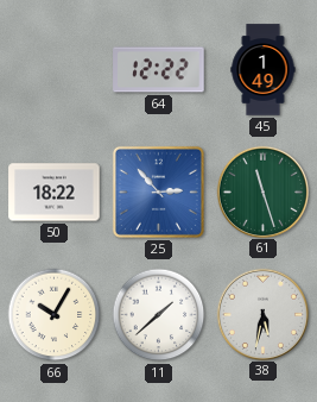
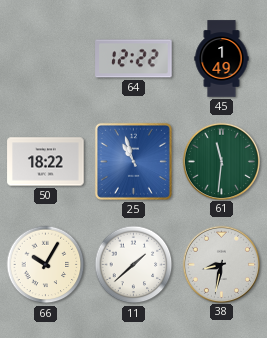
25: 2:53 -> 10:57 (133, 161)
61: 11:27 -> 11:31 (221, 161)
38: 5:32 -> 8:32 (221, 264)
